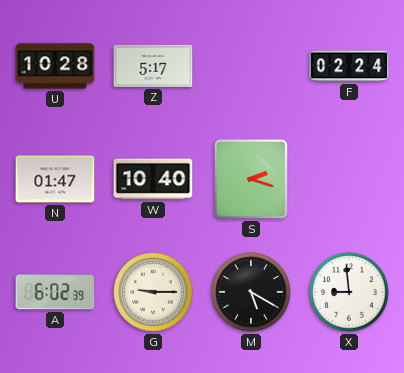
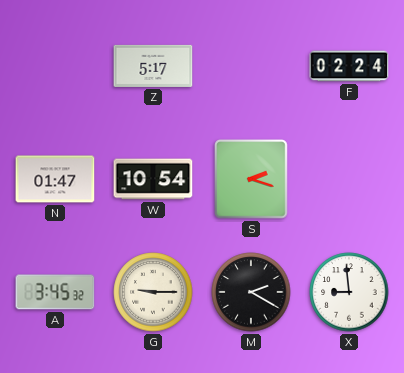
U: 10:28 -> none (55, 66)
W: 10:40 -> 10:54 (153, 179)
A: 6:02 -> 3:45 (55, 292)
M: 5:20 -> 2:20 (251, 292)
